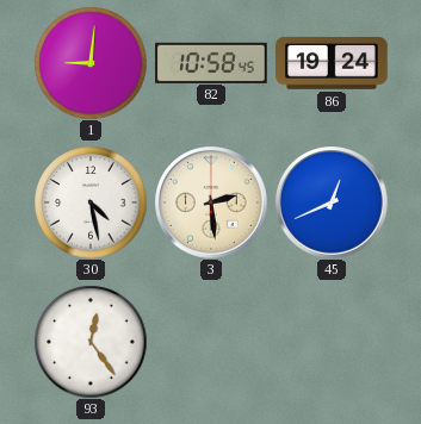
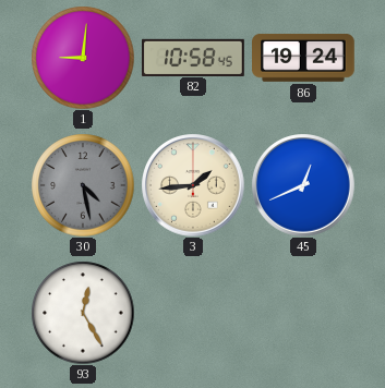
30 dial: white -> grey (83, 185)
3: 2:29 -> 1:44 (193, 185)
93: 12:24 -> 12:25 (83, 313)
